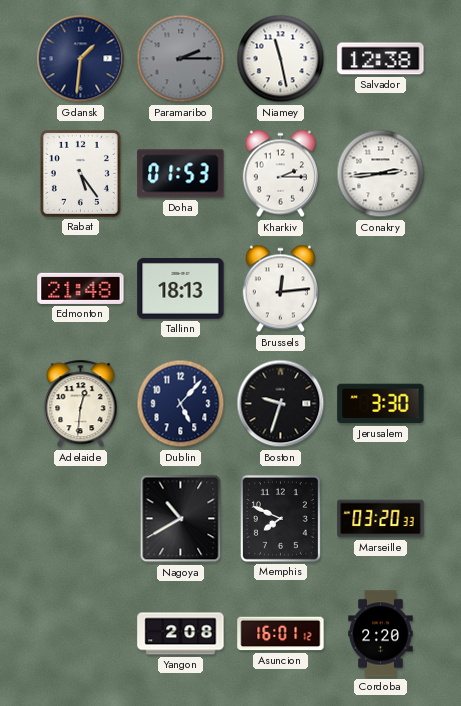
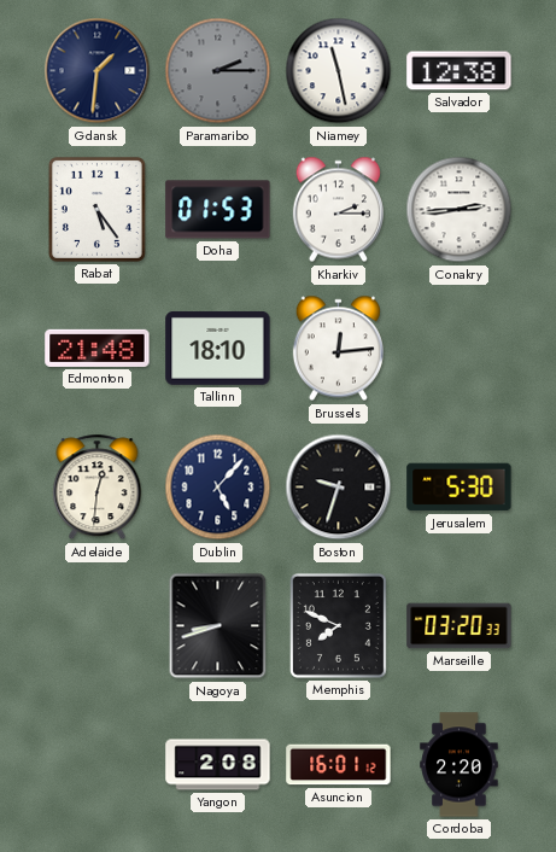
Tallinn: 18:13 -> 18:10 (218, 348)
Jerusalem: 3:30 -> 5:30 (460, 488)
Nagoya: 10:40 -> 8:42 (218, 626)
